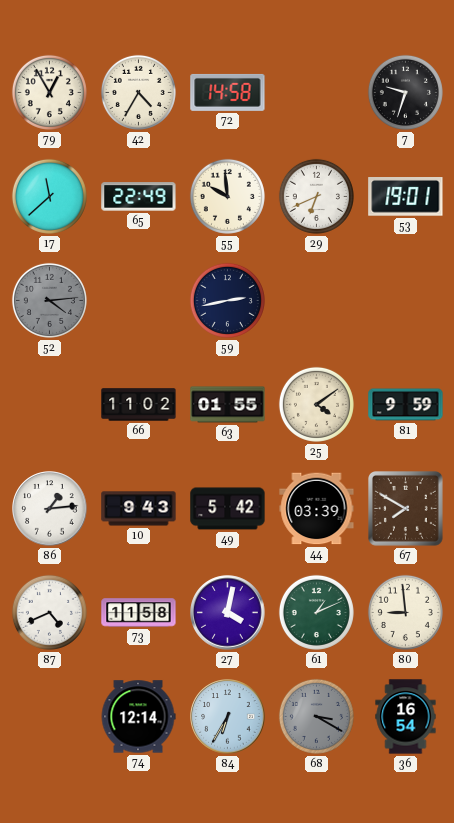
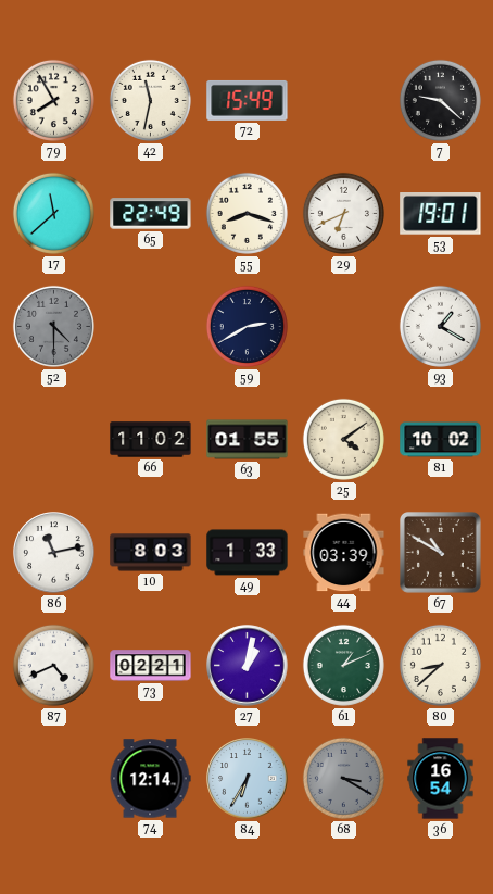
79: 12:55 -> 7:55 (53, 100)
42: 4:35 -> 11:32 (150, 100)
72: 14:58 -> 15:49 (248, 100)
7: 9:33 -> 9:22 (440, 100)
55: 9:59 -> 8:18 (246, 213)
52: 4:14 -> 4:30 (53, 326)
59: 2:43 -> 2:40 (246, 326)
93: none -> 1:20 (440, 326)
81: 9:59 -> 10:02 (441, 440)
86: 1:14 -> 11:13 (54, 553)
10: 9:43 -> 8:03 (151, 553)
49: 5:42 -> 1:33 (248, 553)
67: 7:50 -> 10:50 (441, 553)
73: 11:58 -> 02:21 (151, 666)
27: 4:02 -> 1:02 (248, 666)
80: 8:59 -> 8:38 (440, 665)
